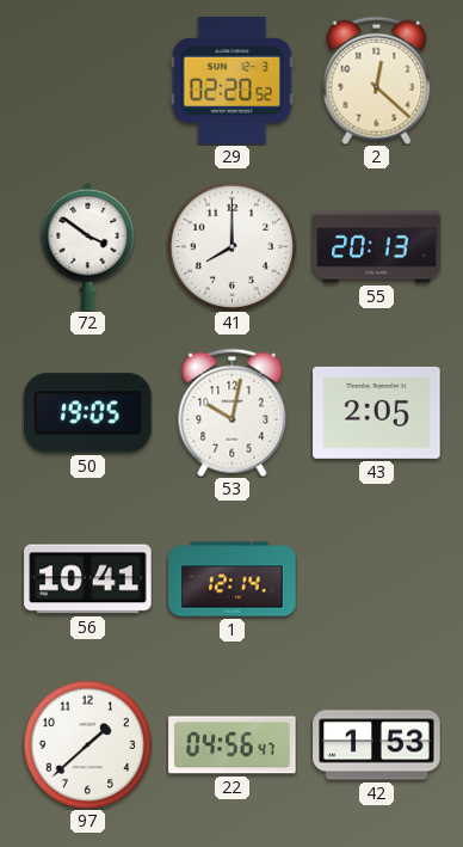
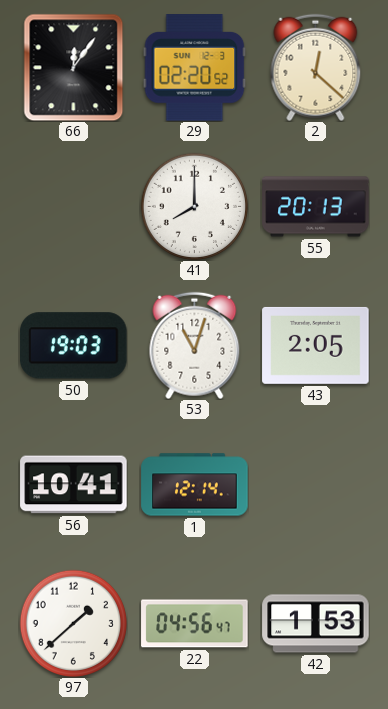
66: none -> 12:06 (74, 67)
72: 3:51 -> none (88, 246)
50: 19:05 -> 19:03 (74, 346)
53: 10:02 -> 11:03 (195, 345)
